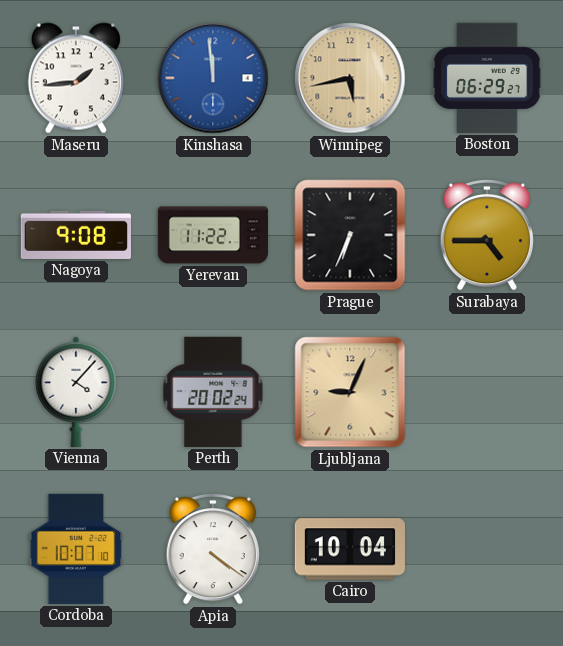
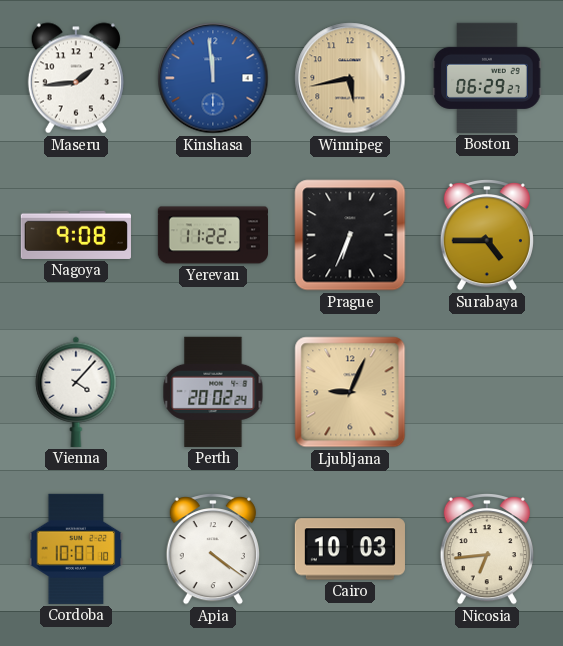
Cairo: 10:04 -> 10:03 (350, 549)
Nicosia: none -> 6:44 (487, 550)
